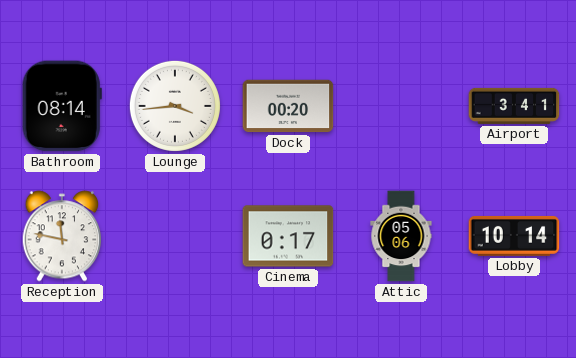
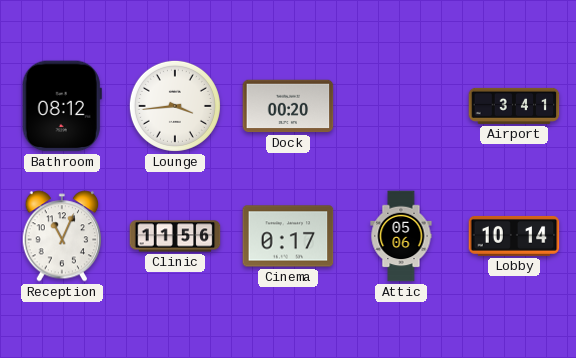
Bathroom: 08:14 -> 08:12 (62, 106)
Reception: 11:47 -> 11:04 (62, 236)
Clinic: none -> 11:56 (175, 236)
